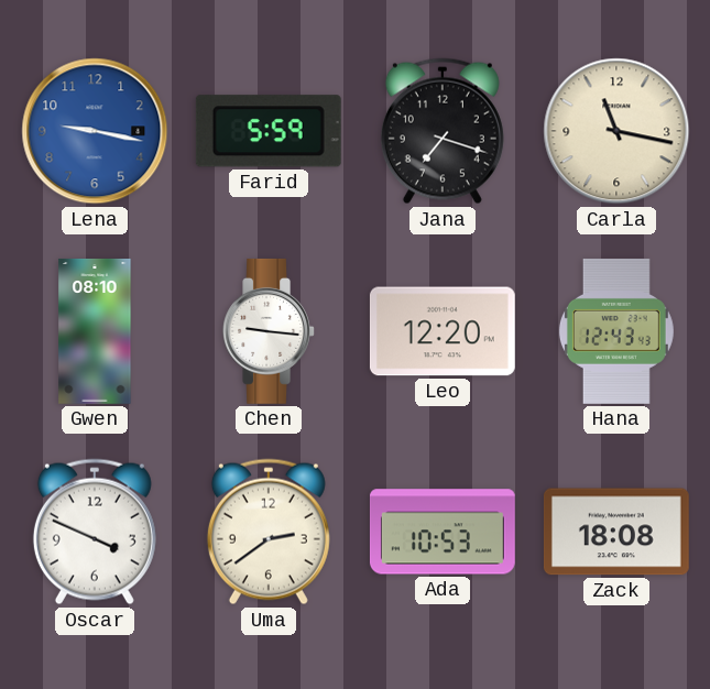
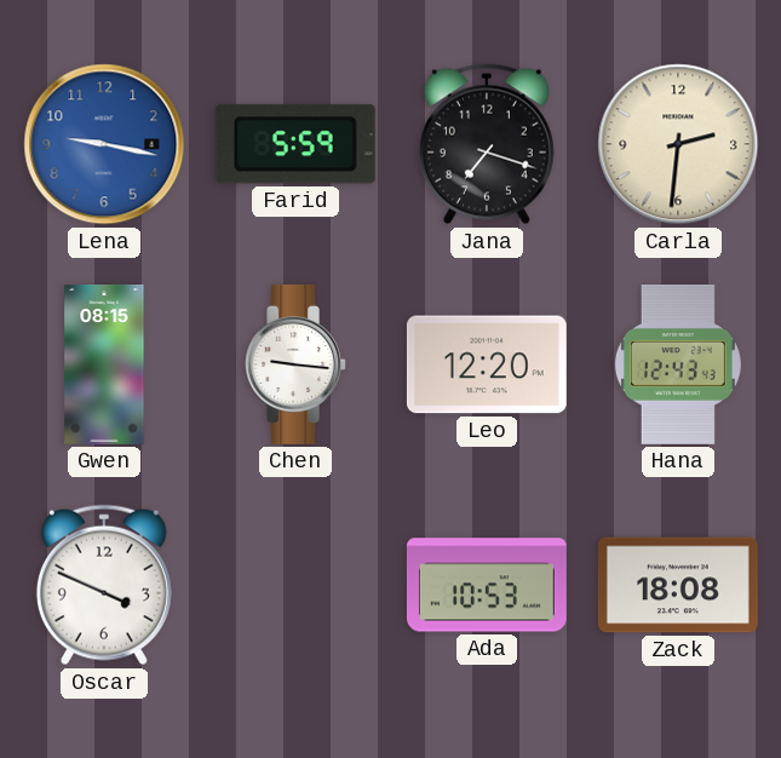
Carla: 11:17 -> 2:31 (678, 144)
Gwen: 08:10 -> 08:15 (104, 366)
Uma: 2:39 -> none (269, 532)
